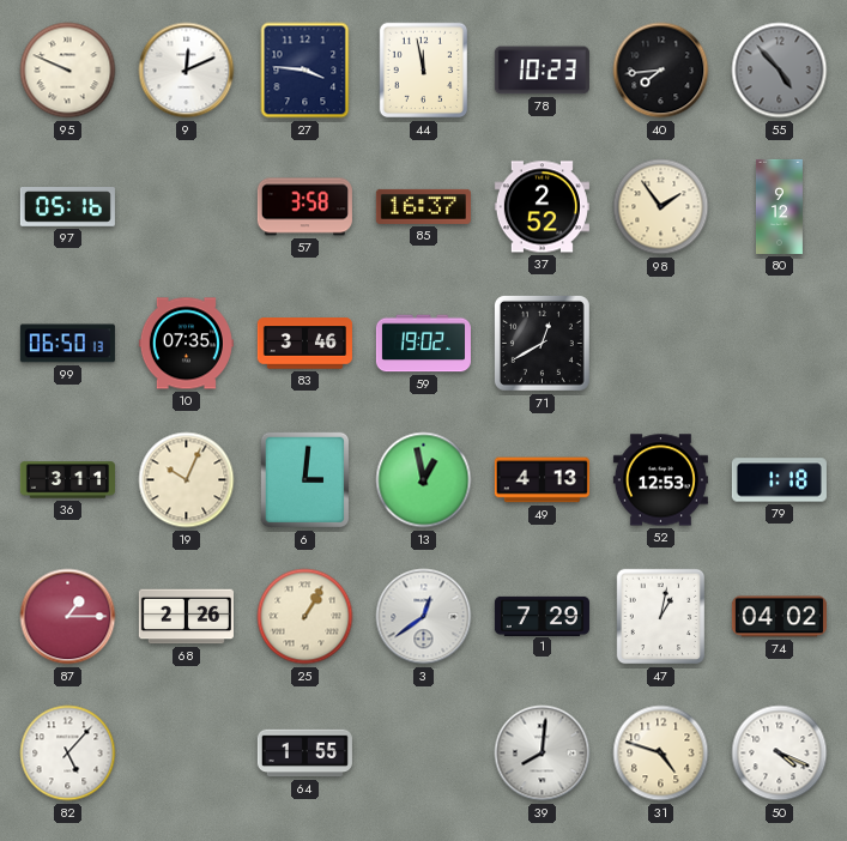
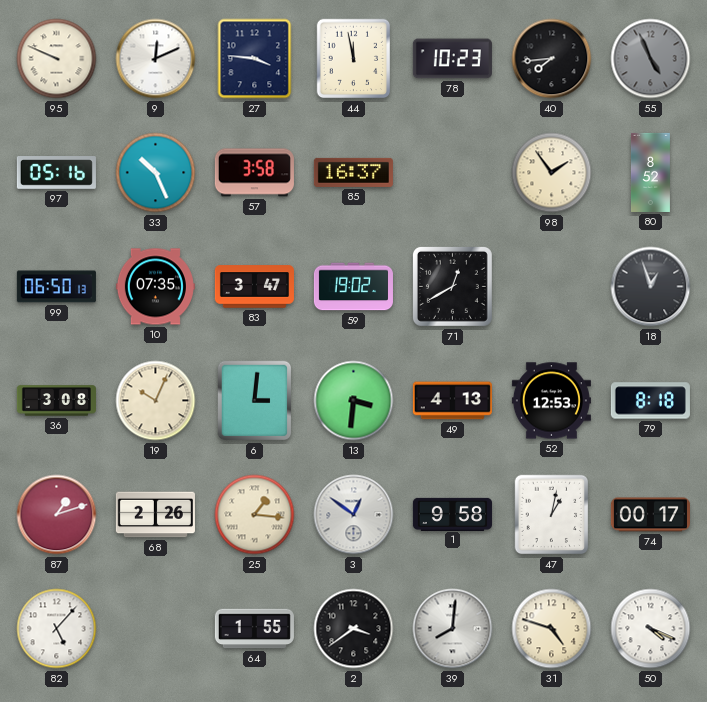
55: 4:53 -> 4:56 (651, 59)
33: none -> 10:26 (156, 173)
37: 2:52 -> none (542, 207)
80: 9:12 -> 8:52 (650, 172)
83: 3:46 -> 3:47 (254, 287)
18: none -> 12:57 (651, 287)
36: 3:11 -> 3:08 (56, 401)
13: 12:58 -> 3:31 (354, 401)
79: 1:18 -> 8:18 (650, 401)
87: 1:15 -> 1:12 (57, 515)
25: 1:05 -> 1:16 (255, 515)
3: 12:39 -> 12:51 (354, 515)
1: 7:29 -> 9:58 (452, 514)
74: 04:02 -> 00:17 (650, 515)
2: none -> 3:39 (354, 629)
